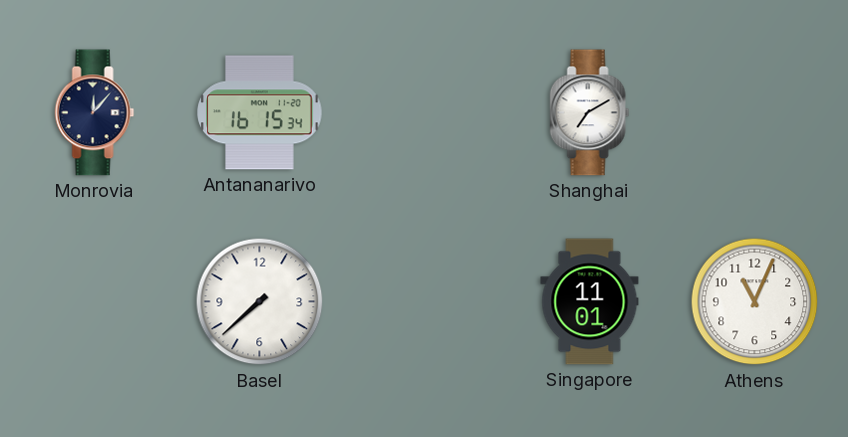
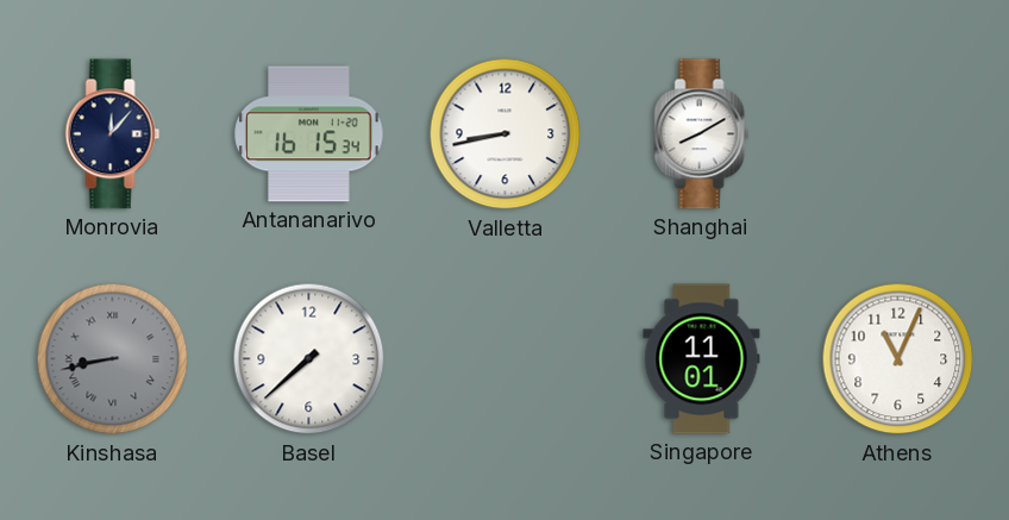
Valletta: none -> 8:43 (506, 134)
Shanghai: 7:10 -> 8:10 (702, 134)
Kinshasa: none -> 8:43 (113, 359)
